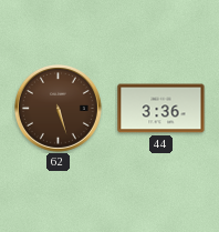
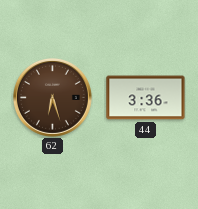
62: 5:27 -> 6:27 (52, 97)
